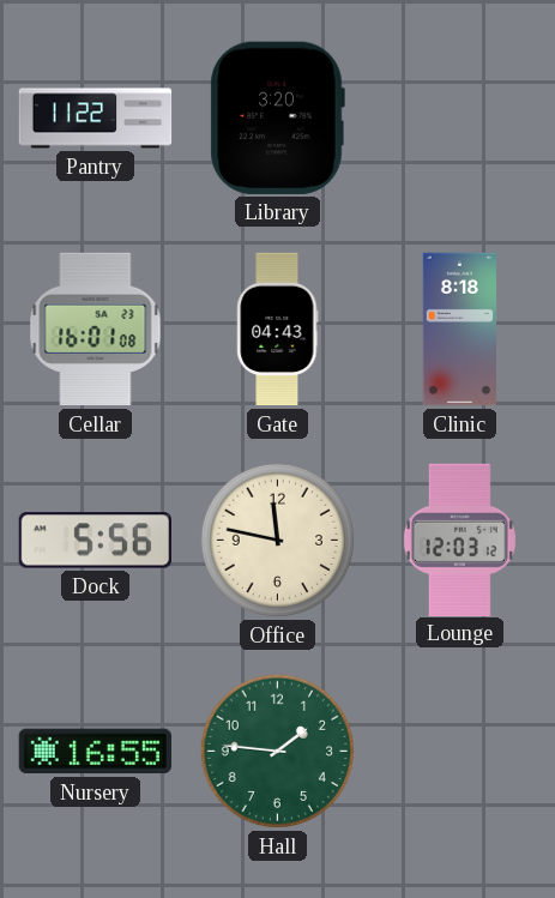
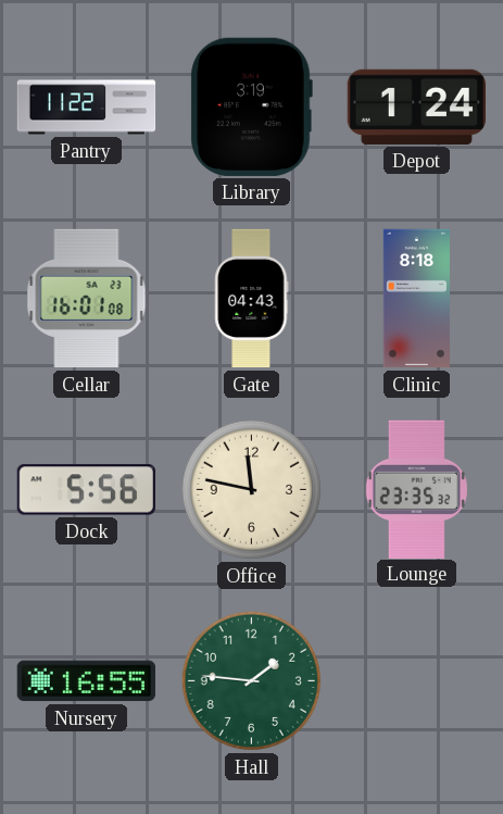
Library: 3:20 -> 3:19 (251, 107)
Depot: none -> 1:24 (416, 107)
Lounge: 12:03 -> 23:35 (416, 489)
